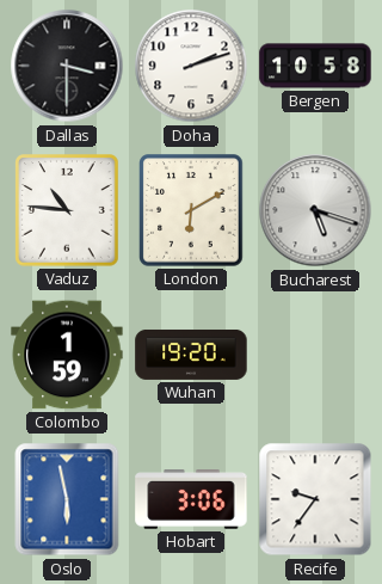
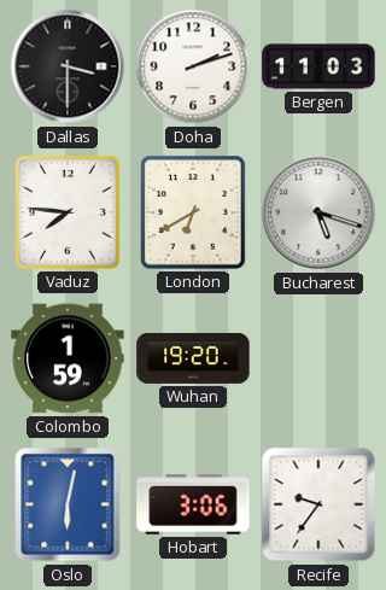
Bergen: 10:58 -> 11:03 (318, 66)
Vaduz: 10:46 -> 7:46 (68, 212)
London: 6:10 -> 6:40 (193, 212)
Oslo: 5:58 -> 6:02 (68, 504)
